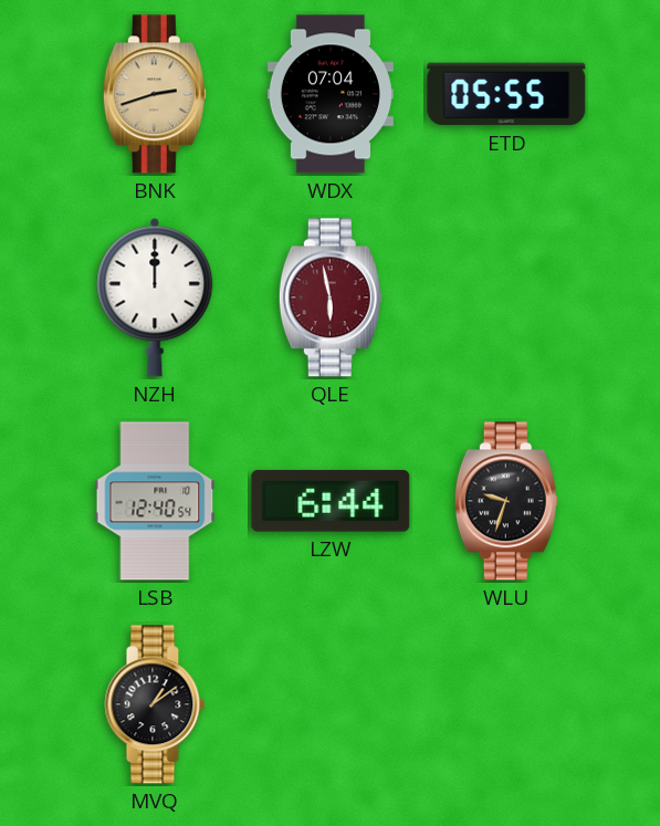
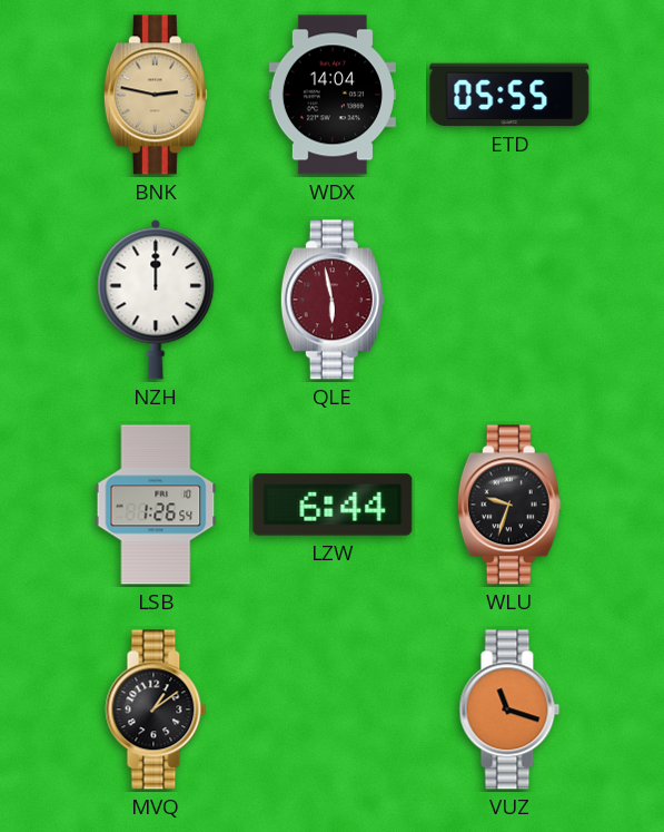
BNK: 2:42 -> 2:47 (156, 95)
WDX: 07:04 -> 14:04 (333, 95)
LSB: 12:40 -> 1:26 (156, 505)
VUZ: none -> 11:18 (509, 709)
